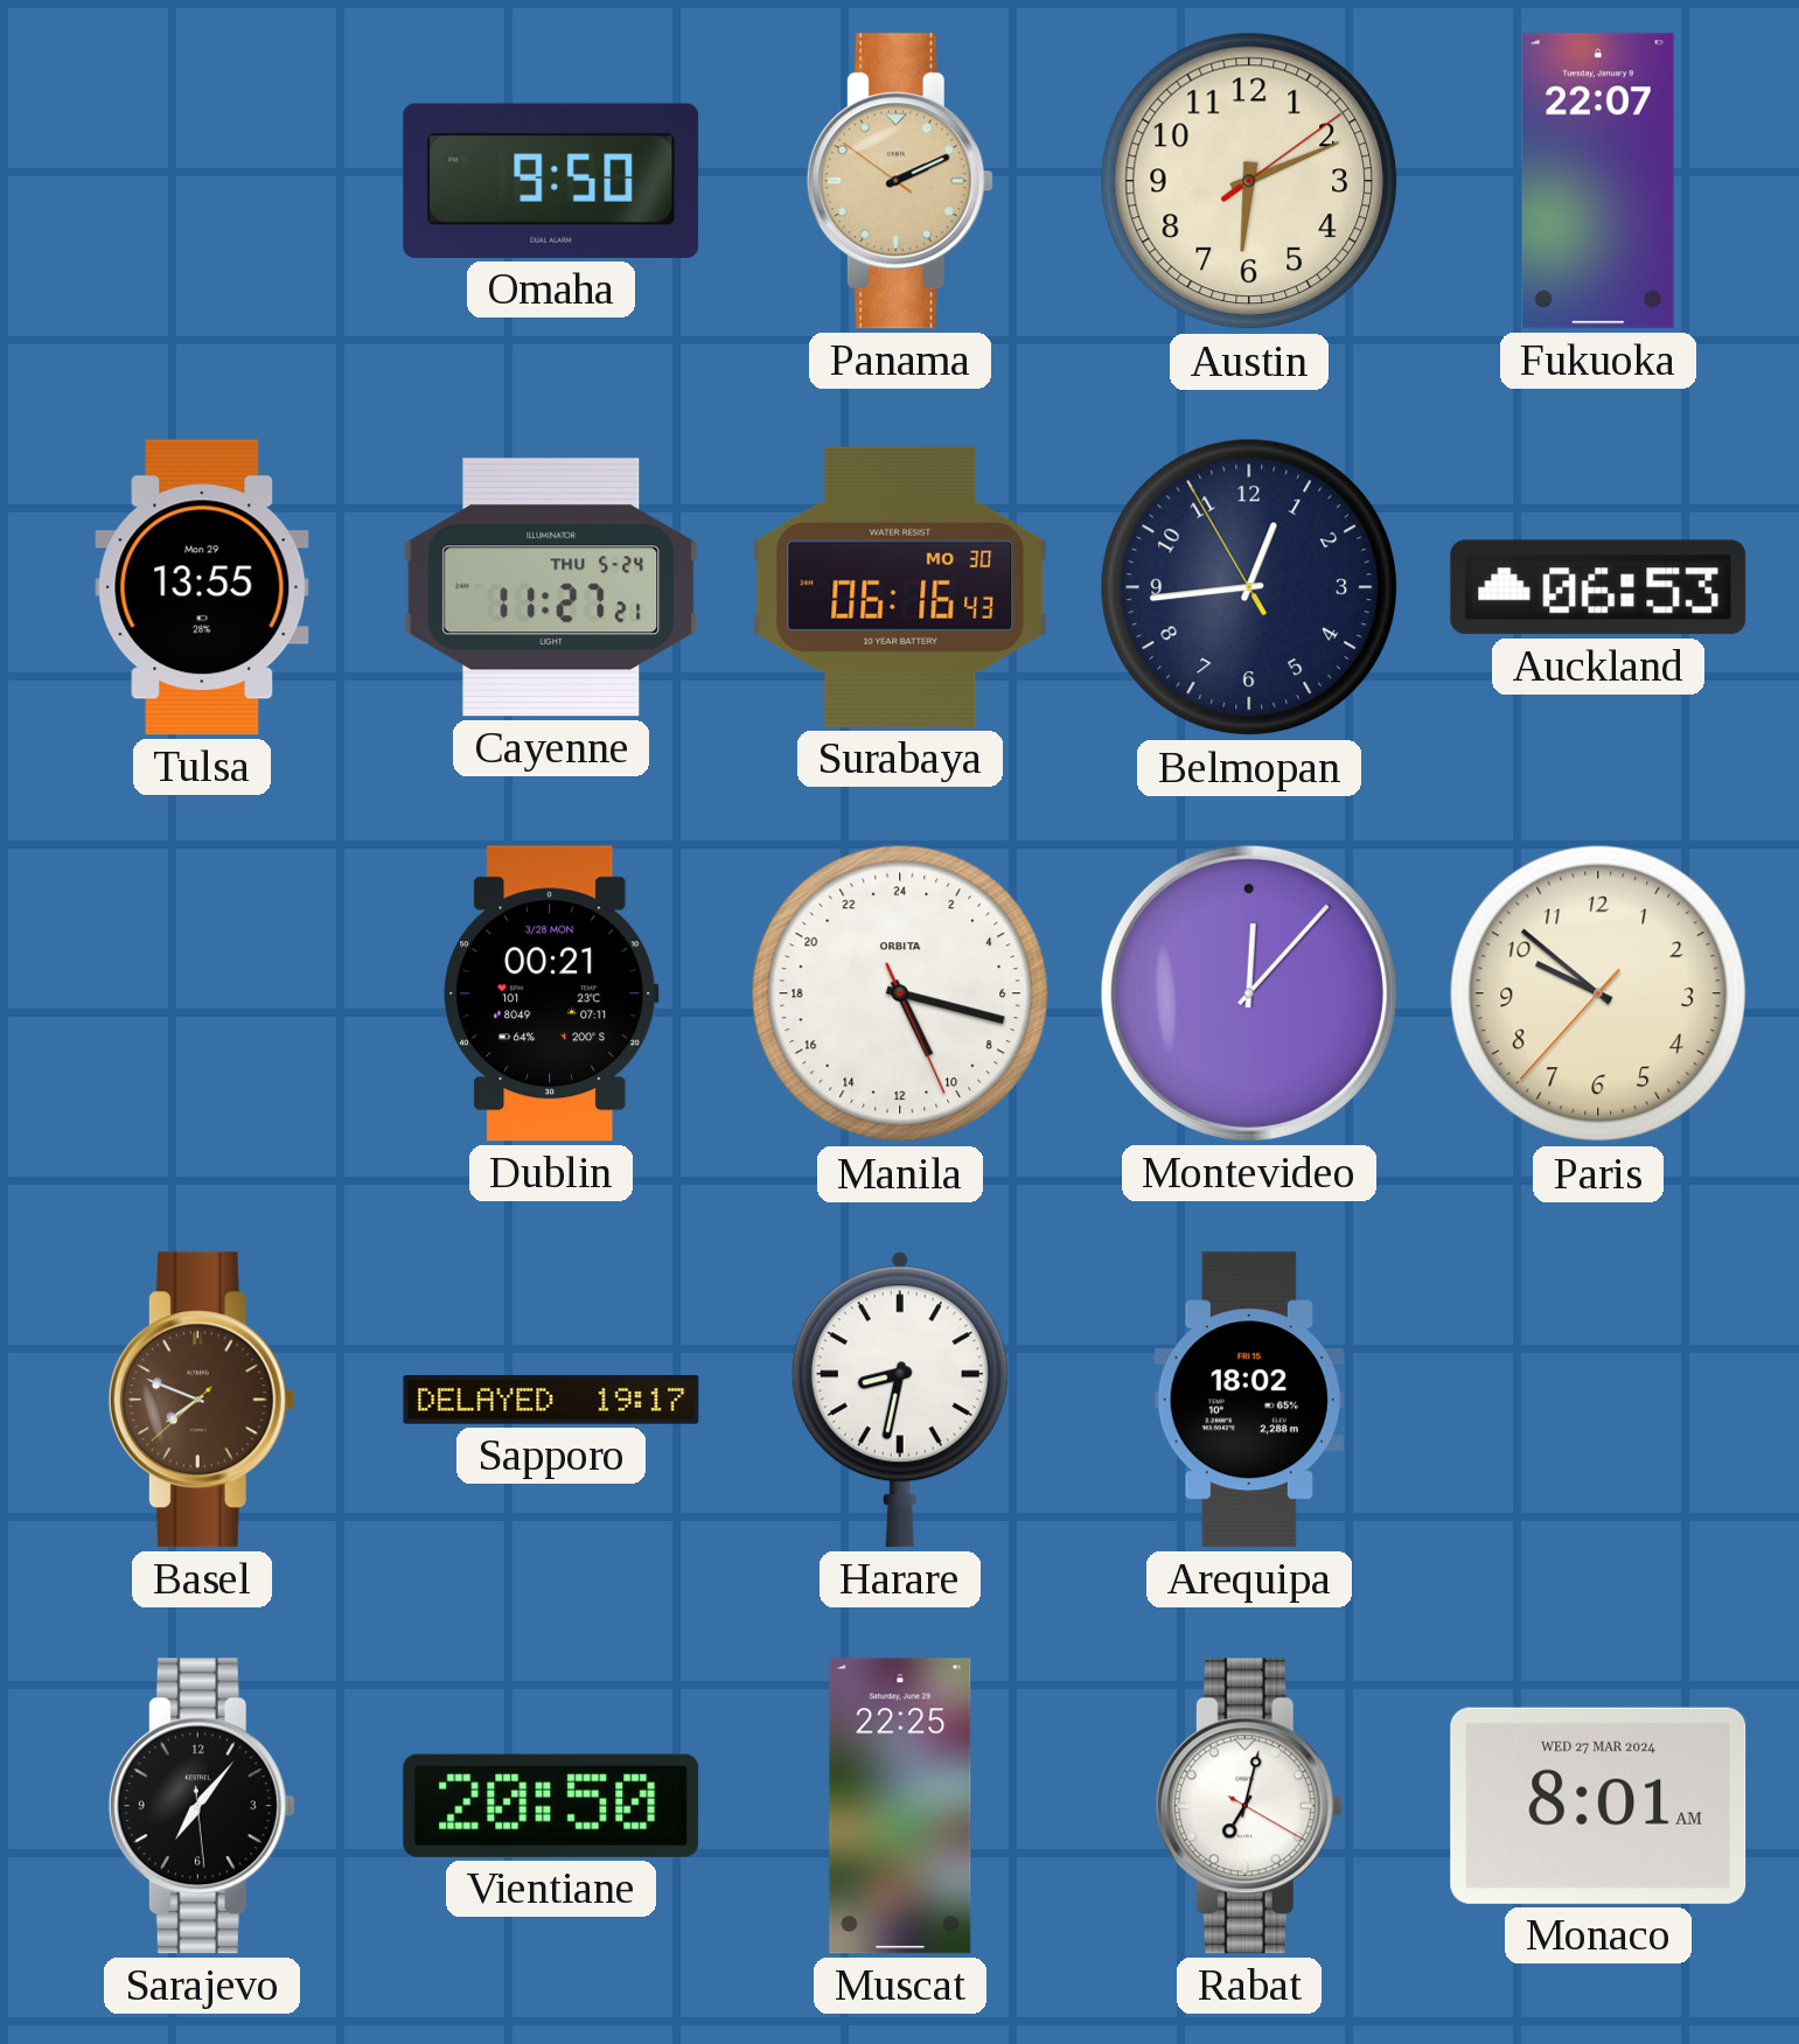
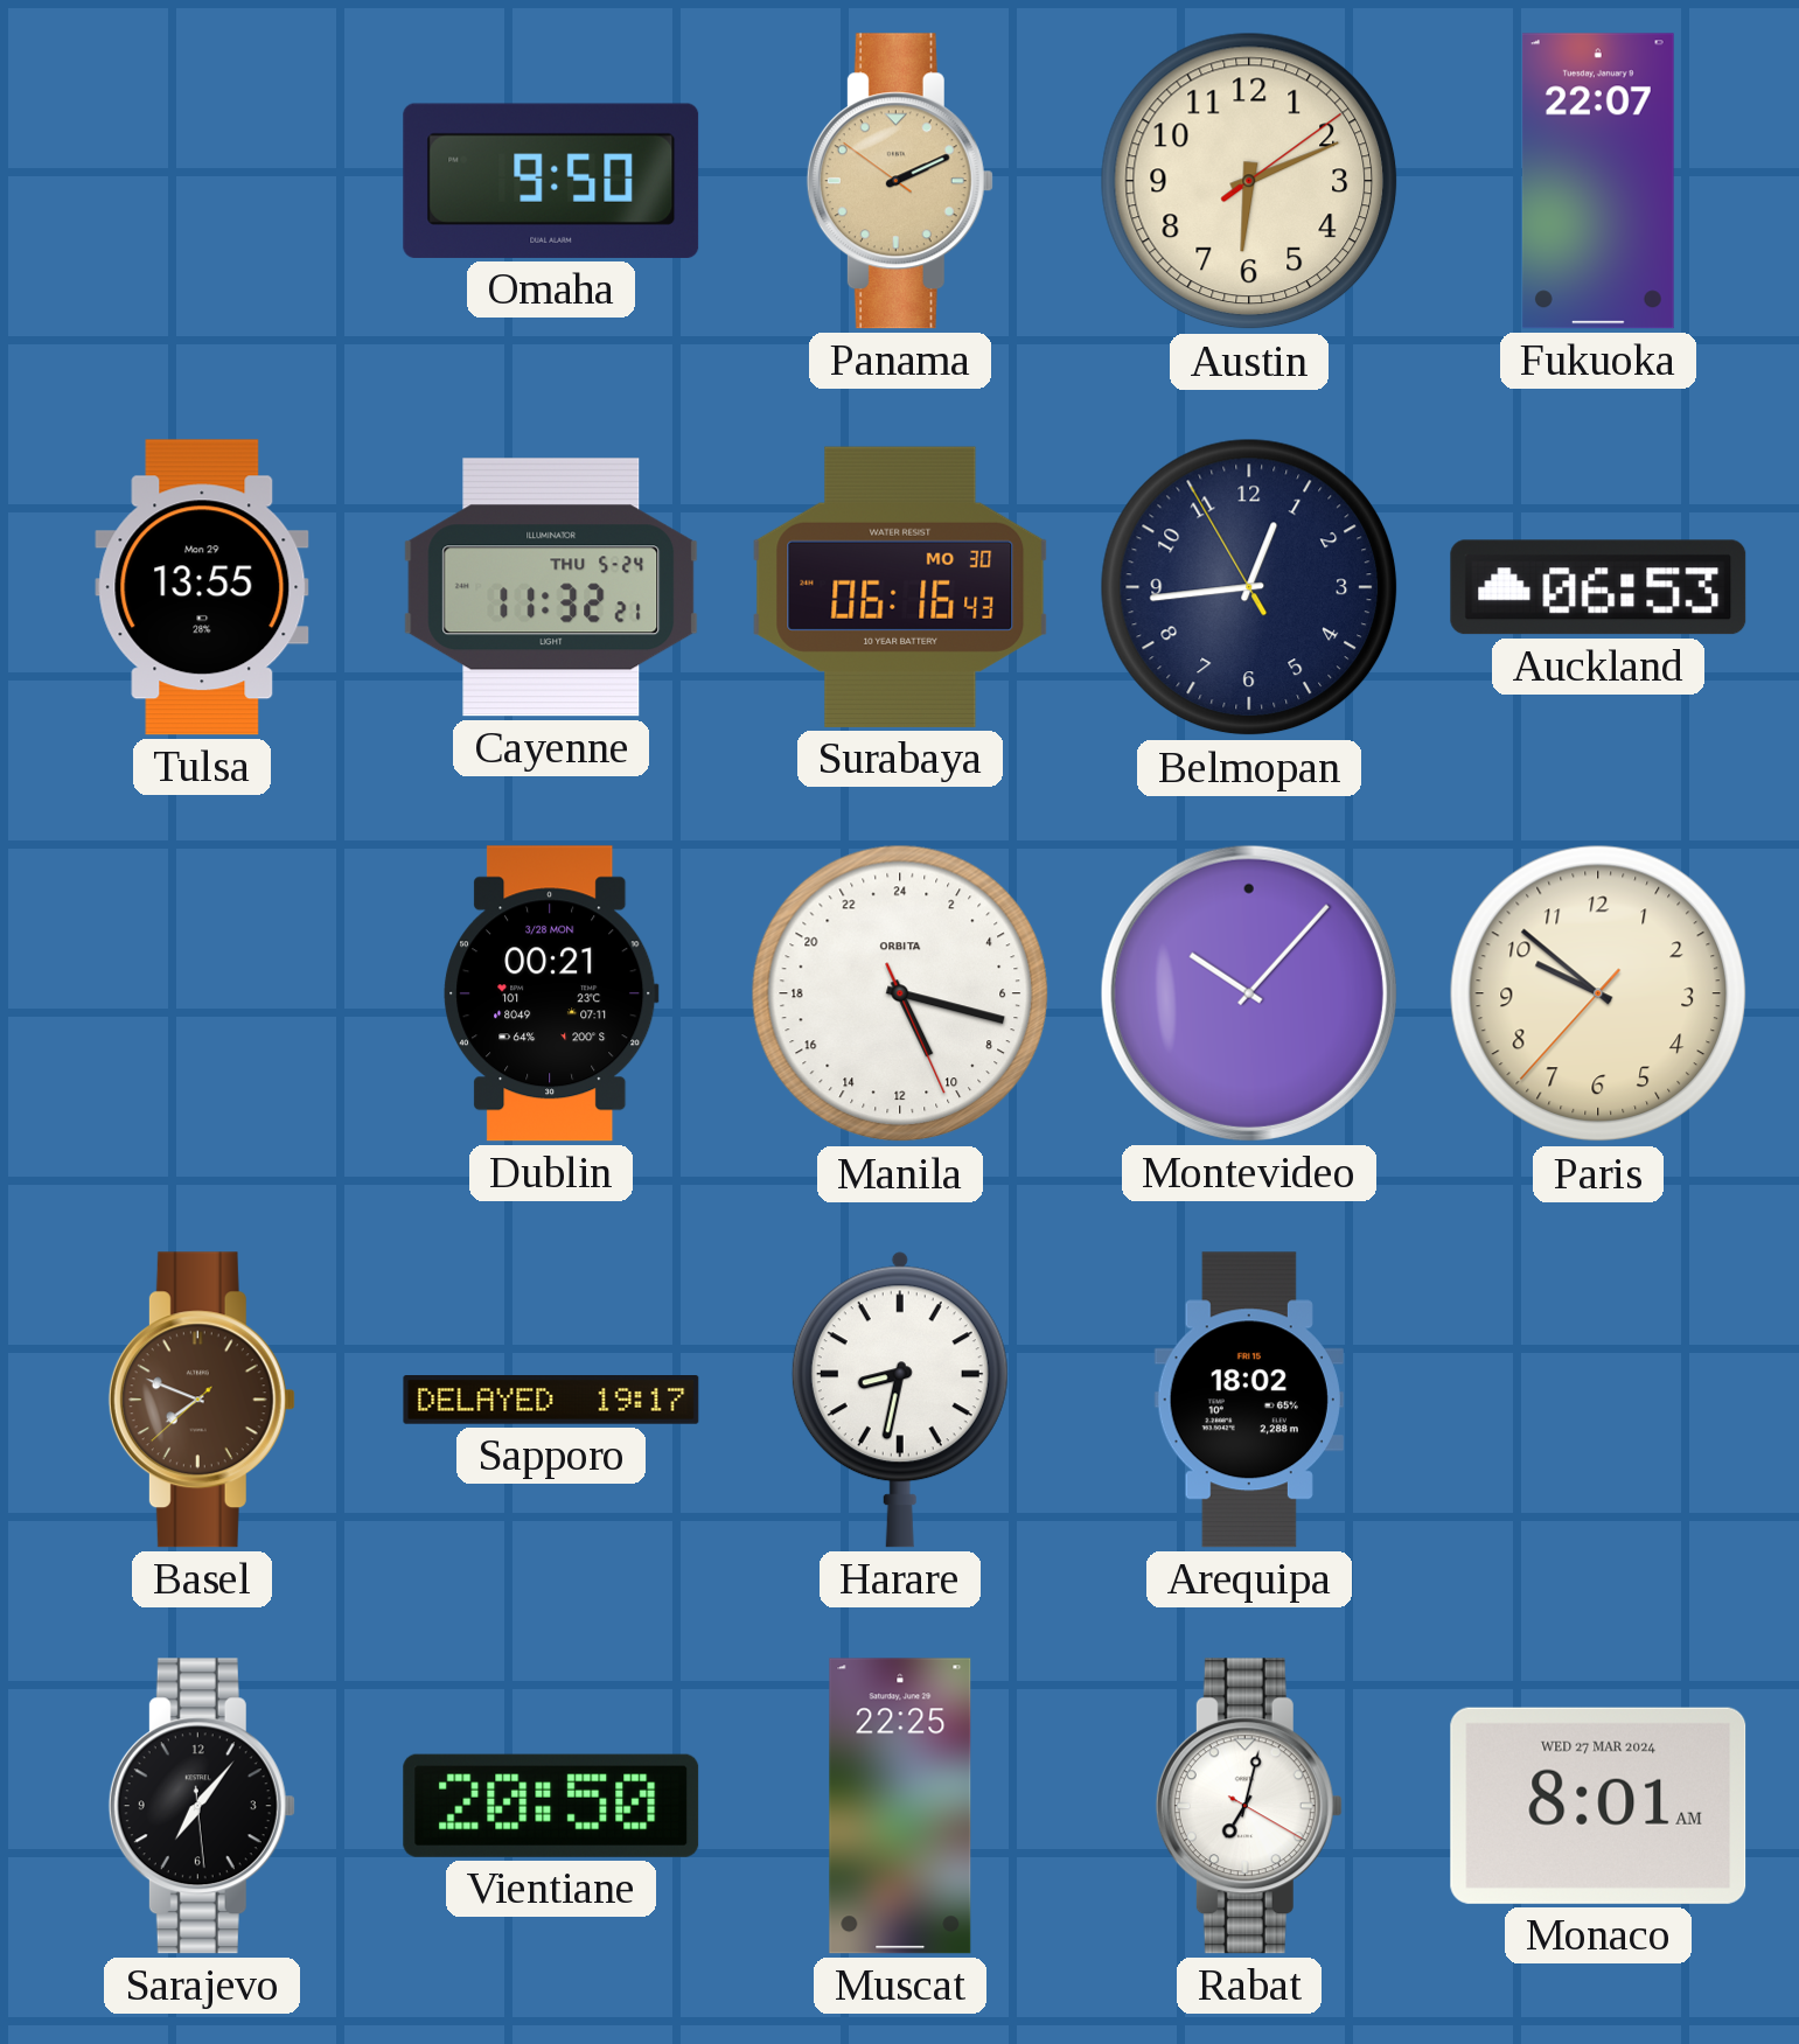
Cayenne: 11:27 -> 11:32 (551, 587)
Montevideo: 12:07 -> 10:07 (1249, 993)
